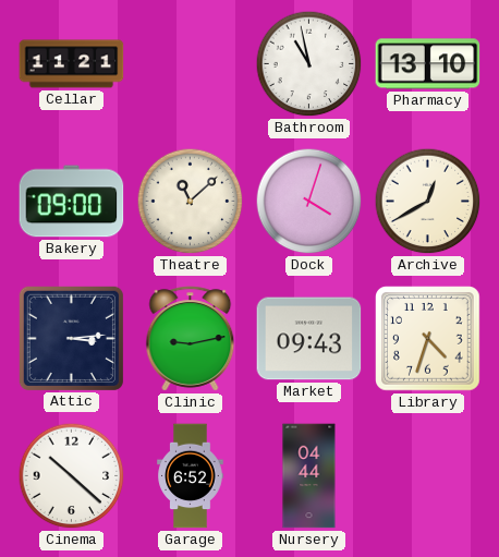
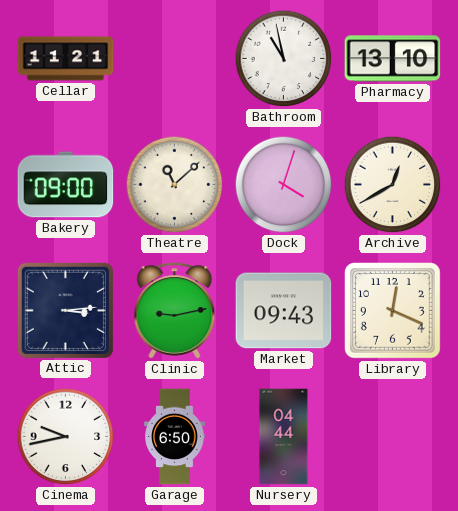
Library: 4:33 -> 12:19 (393, 311)
Cinema: 10:22 -> 9:43 (66, 437)
Garage: 6:52 -> 6:50 (175, 437)
